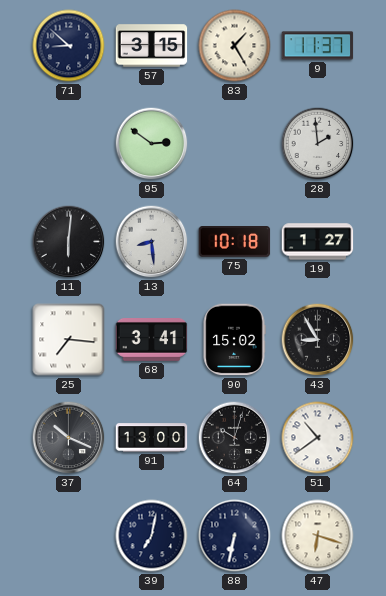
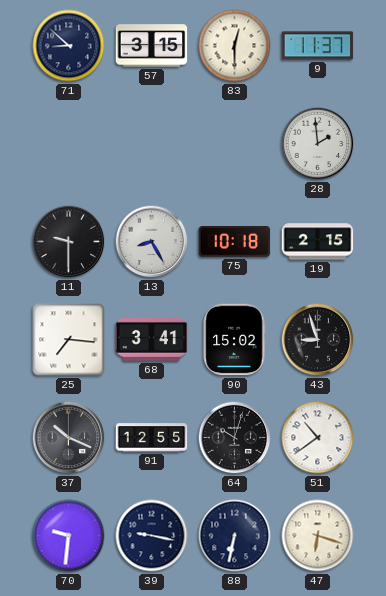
83: 1:25 -> 12:30 (235, 46)
95: 2:51 -> none (152, 144)
11: 6:01 -> 9:30 (69, 242)
13: 8:29 -> 8:25 (152, 242)
19: 1:27 -> 2:15 (318, 242)
43: 8:55 -> 8:57 (318, 340)
91: 13:00 -> 12:55 (152, 438)
70: none -> 9:31 (69, 536)
39: 7:02 -> 9:17 (152, 536)
